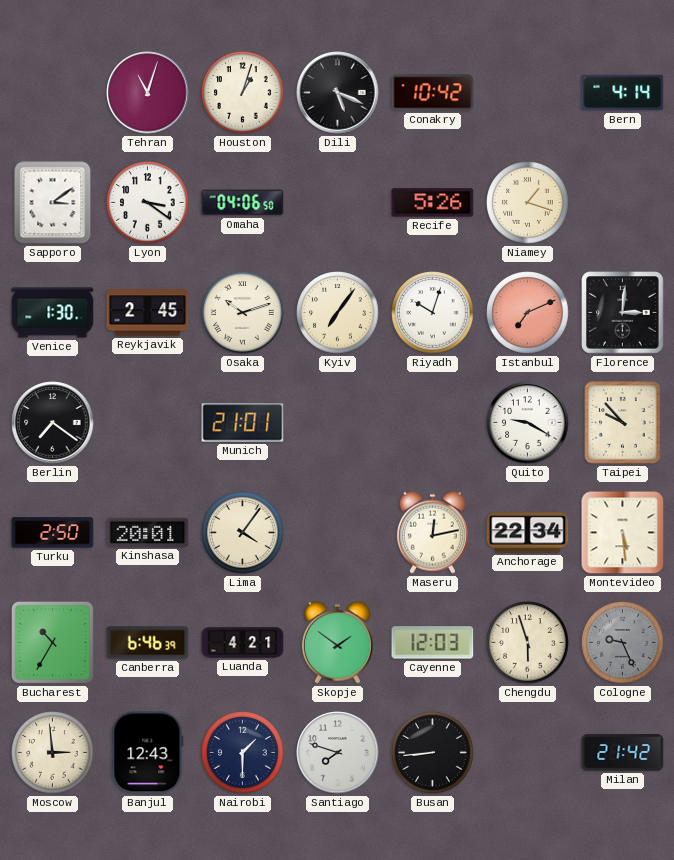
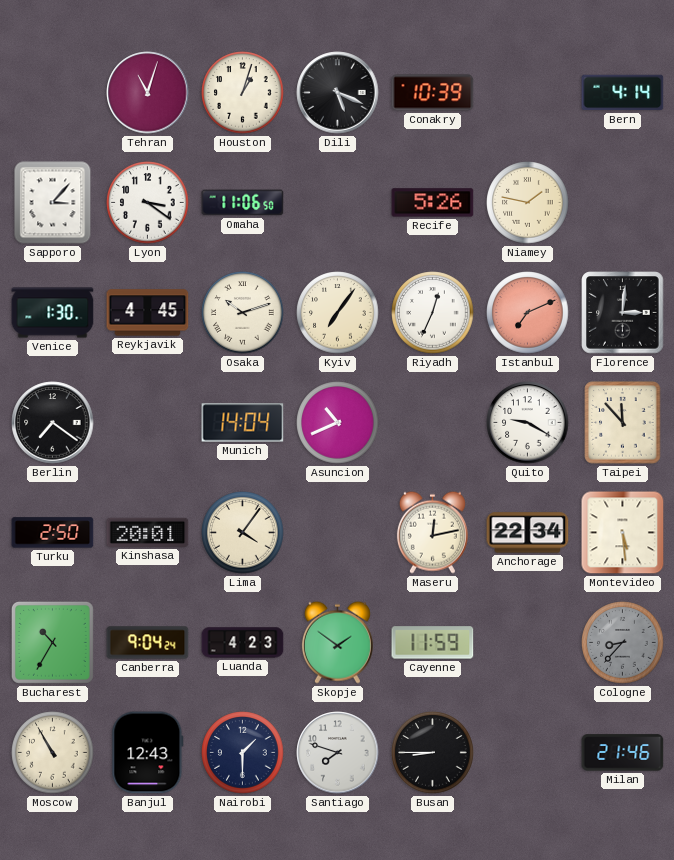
Conakry: 10:42 -> 10:39 (433, 93)
Sapporo: 3:09 -> 3:07 (53, 203)
Omaha: 04:06 -> 11:06 (243, 203)
Niamey: 1:18 -> 1:47 (528, 203)
Reykjavik: 2:45 -> 4:45 (148, 313)
Riyadh: 10:03 -> 12:34 (433, 313)
Munich: 21:01 -> 14:04 (243, 423)
Asuncion: none -> 10:41 (338, 423)
Taipei: 9:53 -> 11:53 (623, 423)
Canberra: 6:46 -> 9:04 (148, 643)
Luanda: 4:21 -> 4:23 (243, 643)
Cayenne: 12:03 -> 11:59 (433, 643)
Chengdu: 5:57 -> none (528, 643)
Cologne: 9:26 -> 8:37 (623, 643)
Moscow: 2:59 -> 10:55 (53, 753)
Busan: 8:44 -> 8:45 (433, 753)
Milan: 21:42 -> 21:46 (623, 753)
